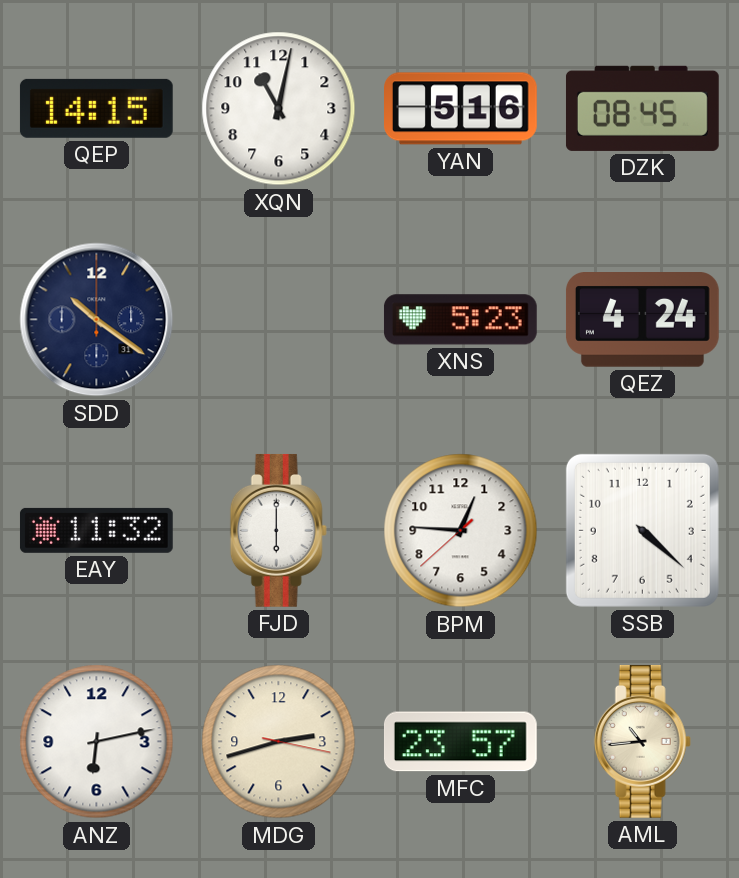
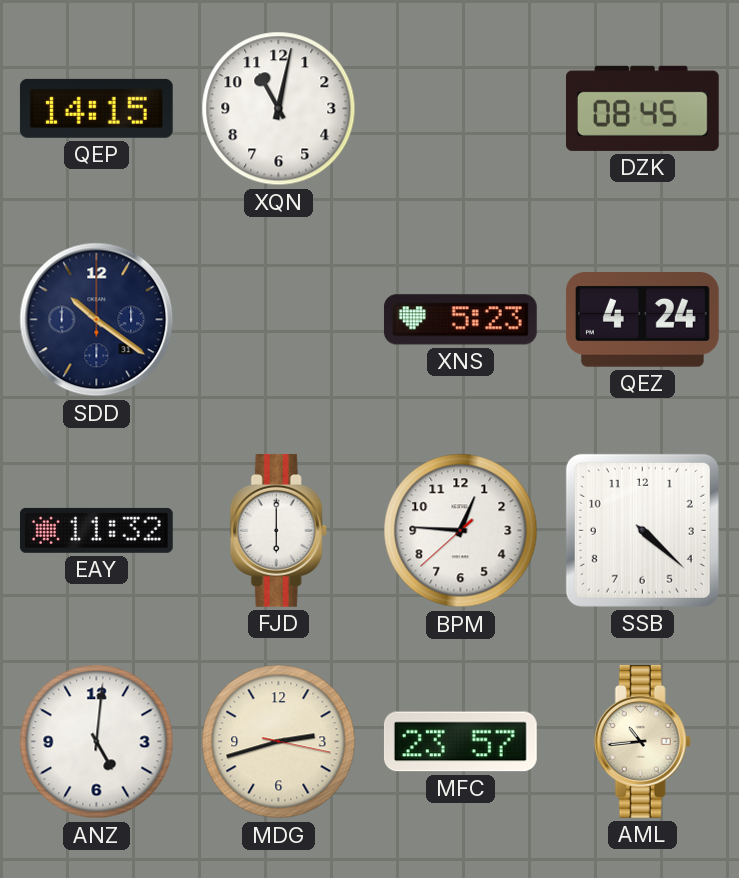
YAN: 5:16 -> none (461, 109)
ANZ: 6:13 -> 5:01 (97, 742)
